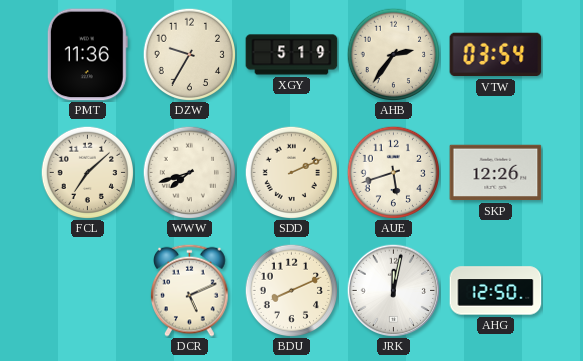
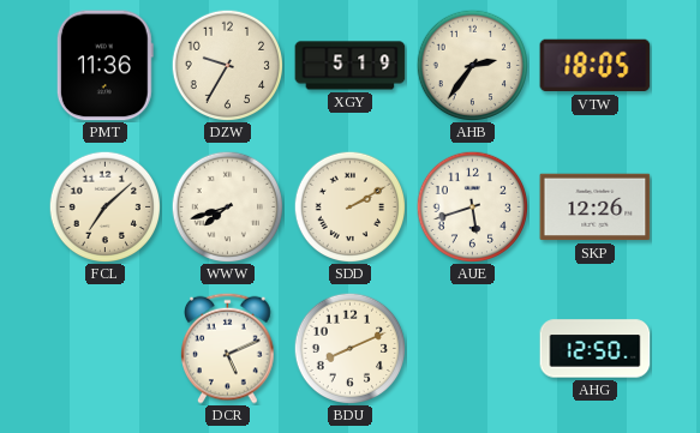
VTW: 03:54 -> 18:05 (596, 66)
SDD: 2:11 -> 2:10 (349, 206)
JRK: 12:02 -> none (393, 290)
